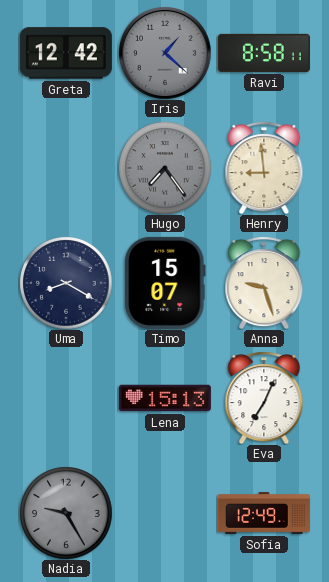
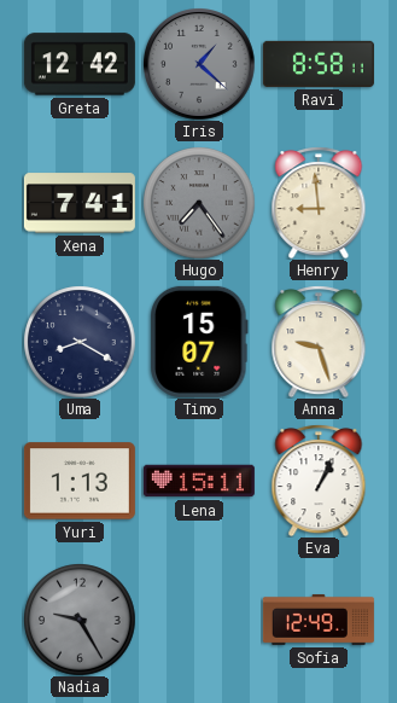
Xena: none -> 7:41 (80, 203)
Yuri: none -> 1:13 (80, 481)
Lena: 15:13 -> 15:11 (199, 481)
Eva: 7:04 -> 1:04 (319, 481)
